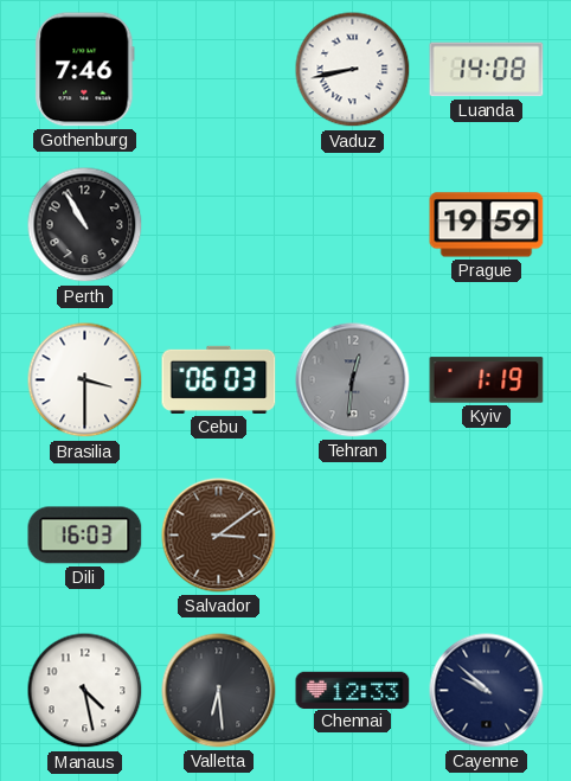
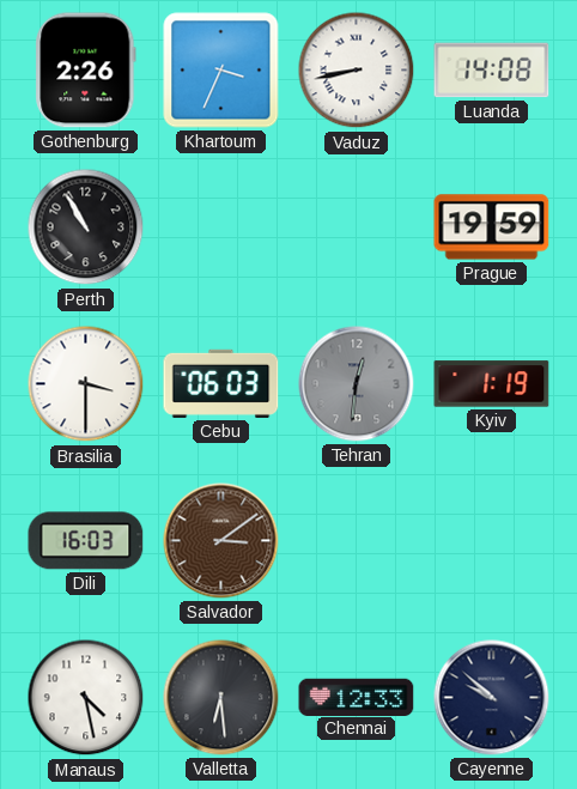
Gothenburg: 7:46 -> 2:26 (86, 71)
Khartoum: none -> 3:34 (221, 71)
